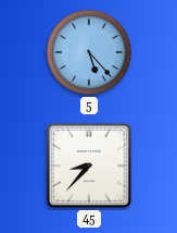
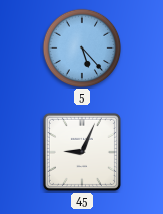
45: 8:37 -> 9:04 (82, 152)
